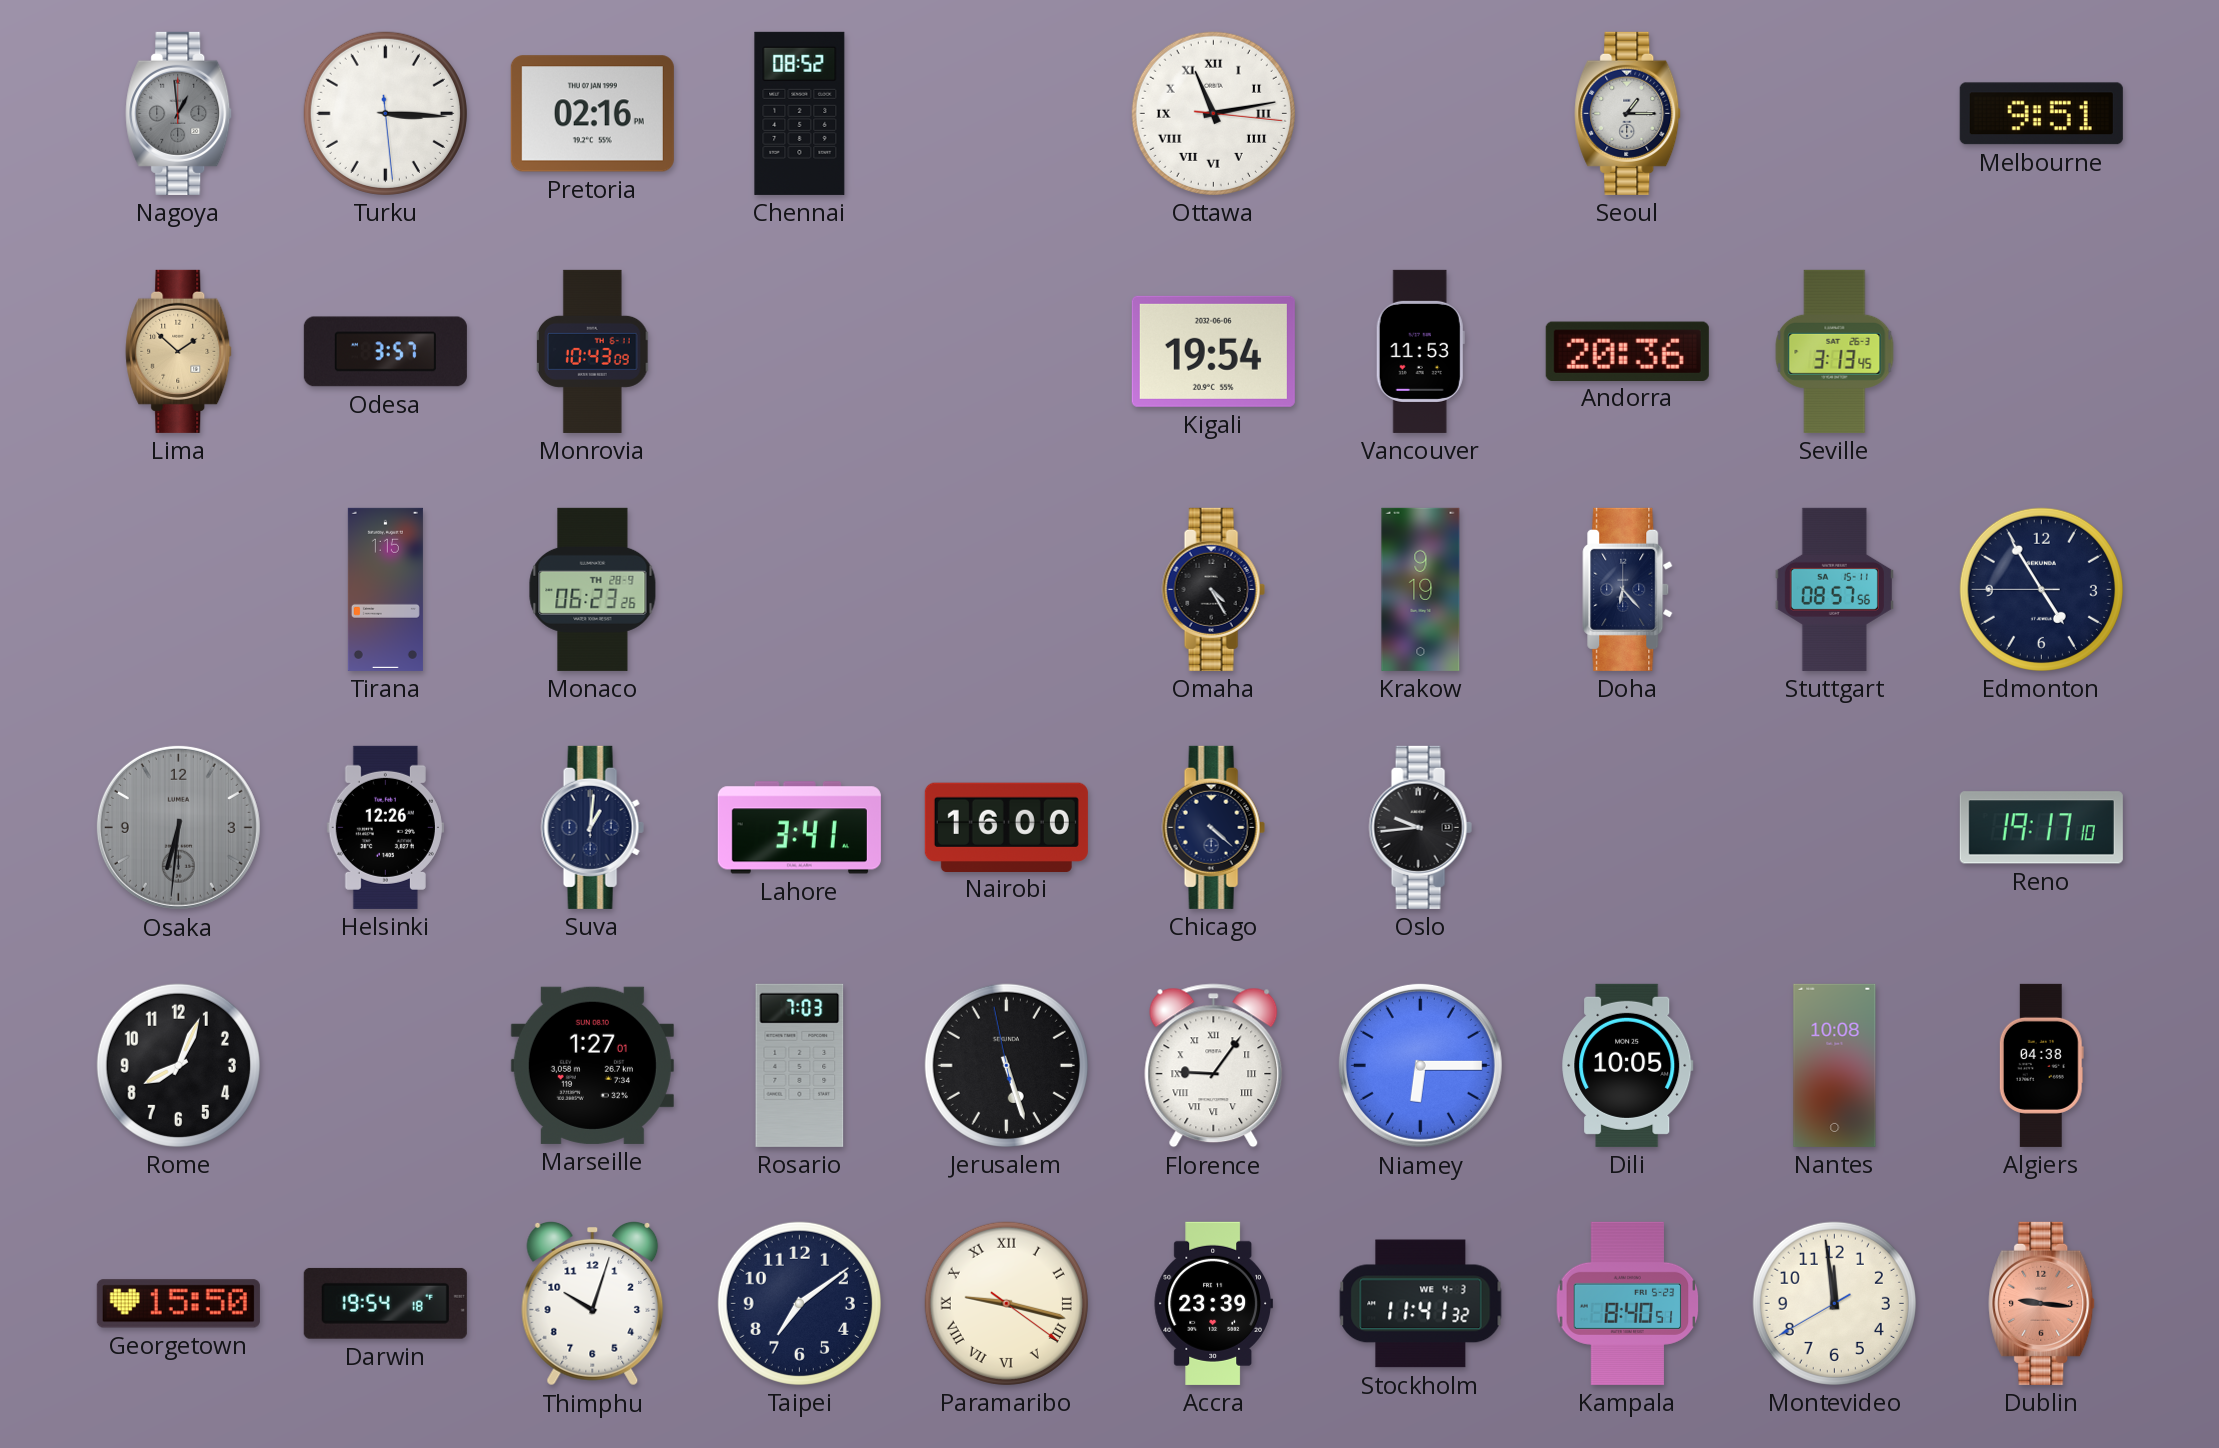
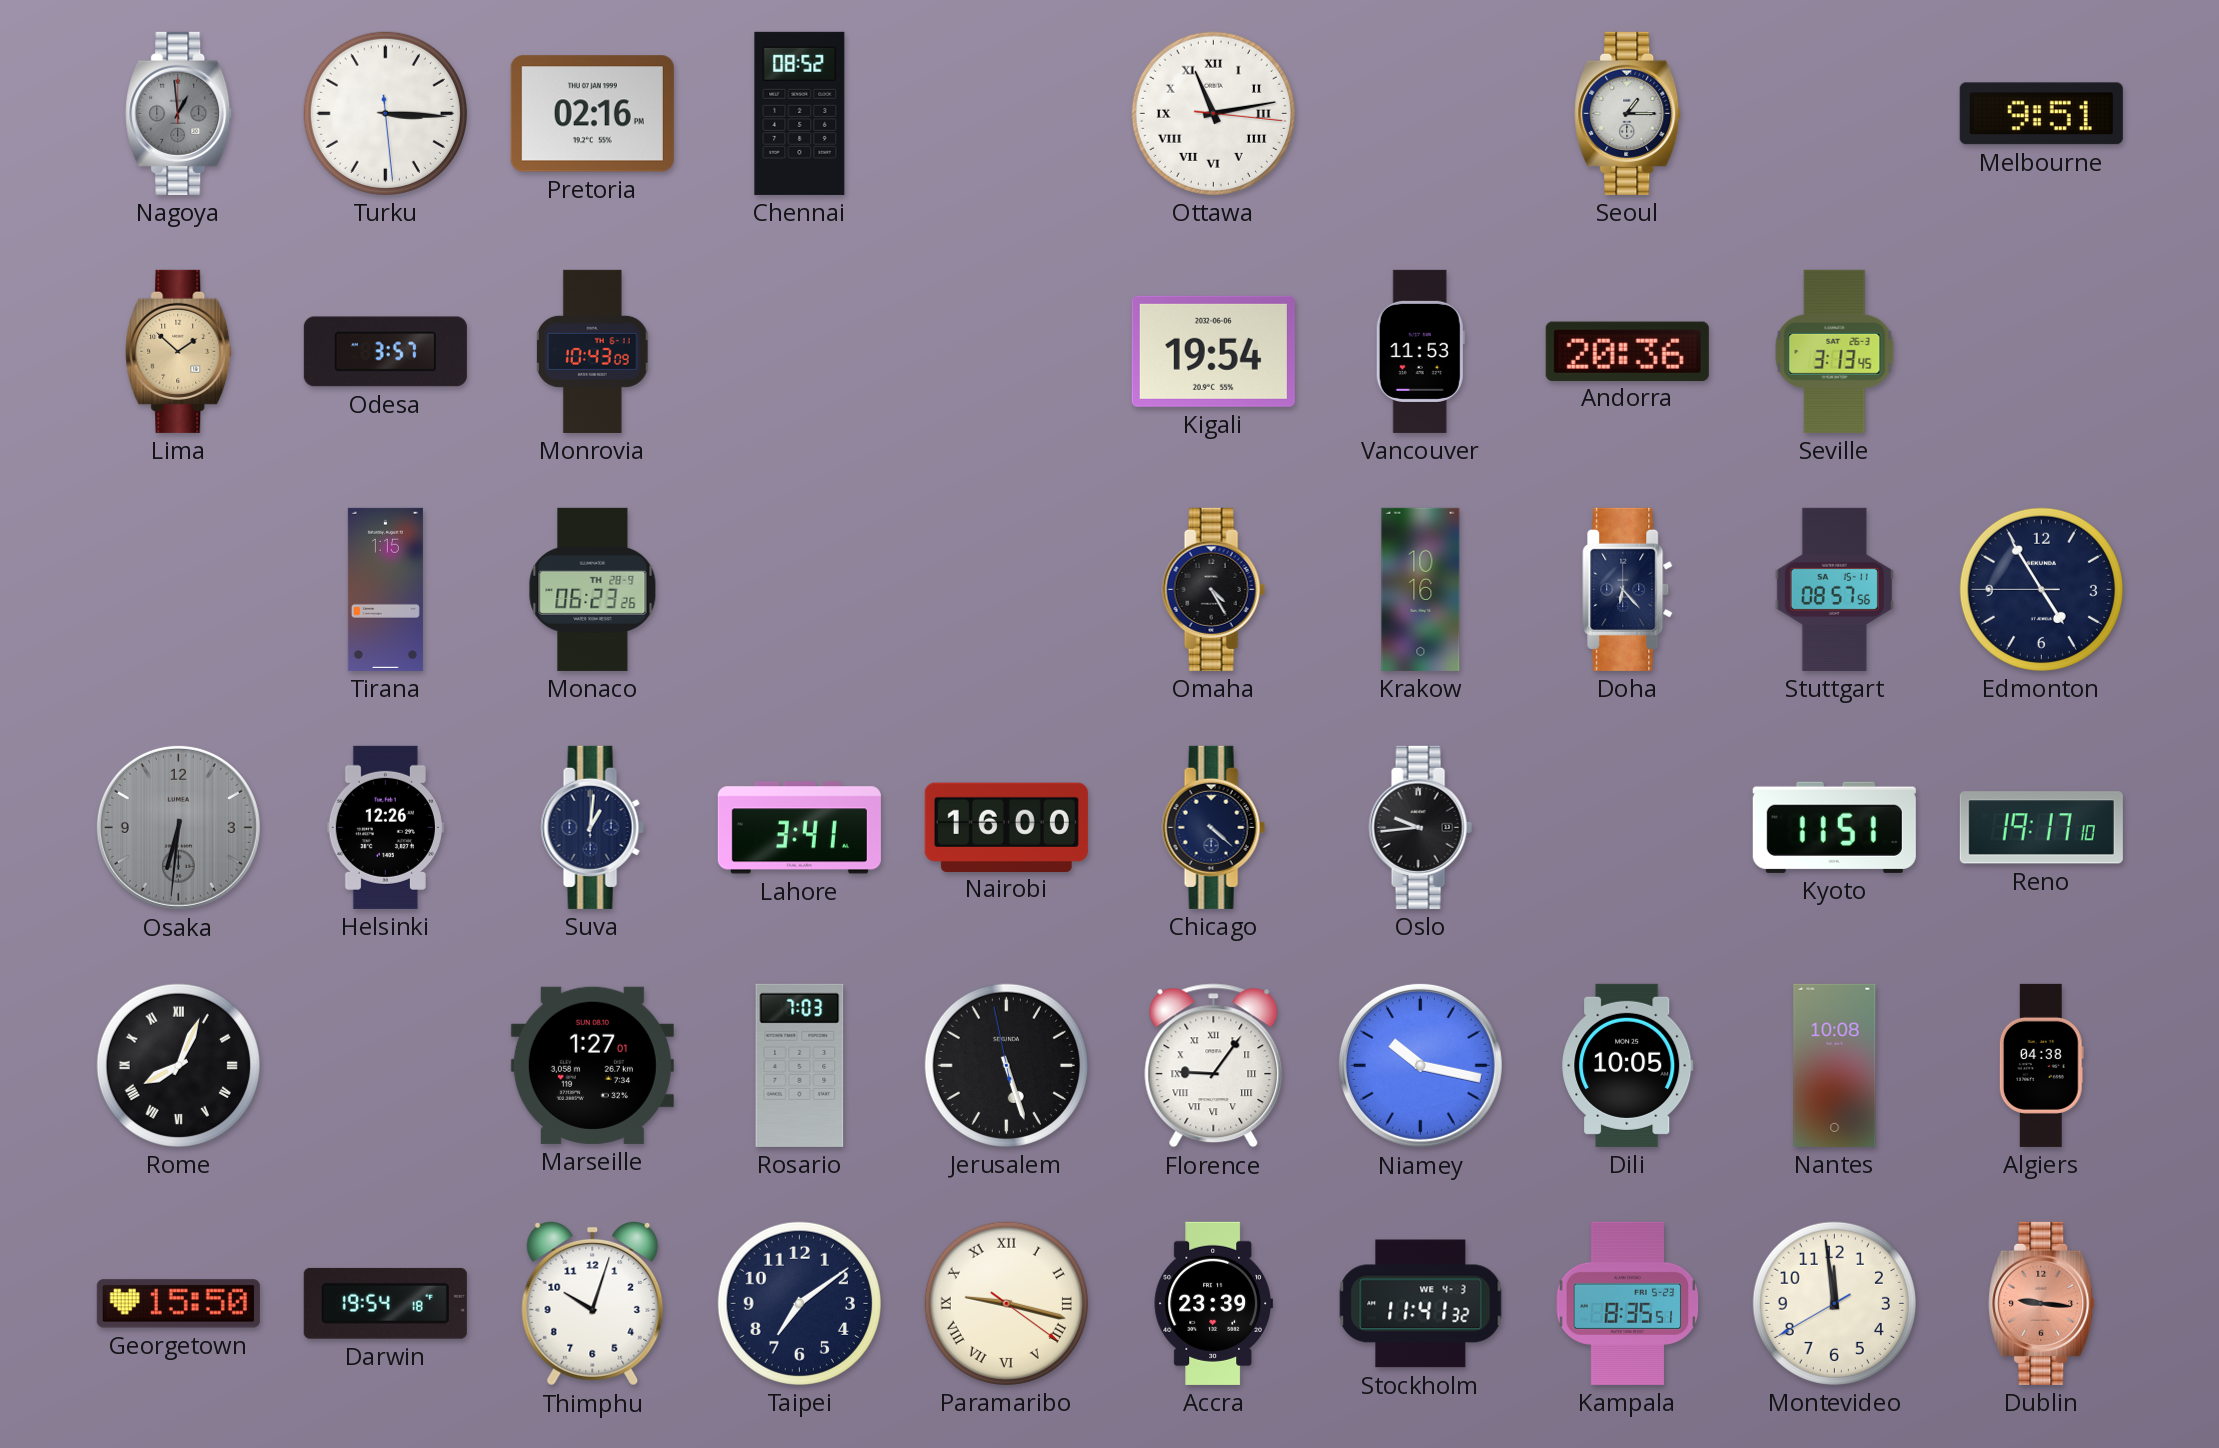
Krakow: 9:19 -> 10:16 (1421, 589)
Kyoto: none -> 11:51 (1834, 827)
Rome numerals: Arabic -> Roman (178, 1065)
Niamey: 6:15 -> 10:17 (1420, 1065)
Kampala: 8:40 -> 8:35 (1628, 1303)
